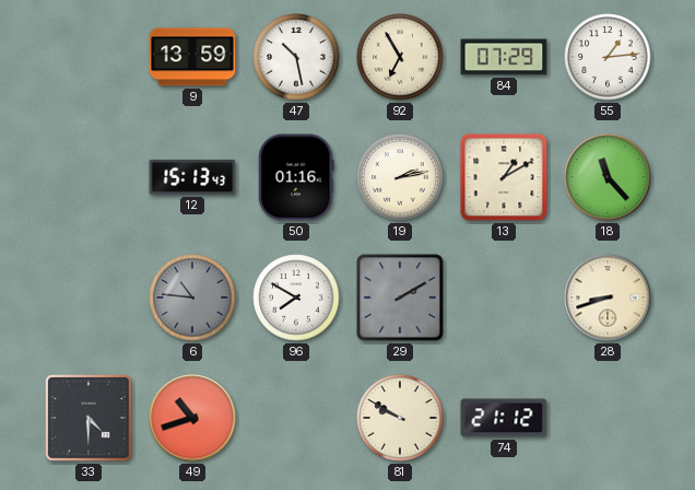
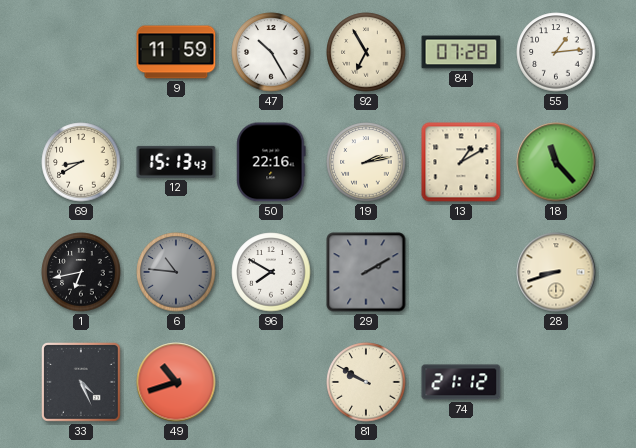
9: 13:59 -> 11:59 (176, 52)
47: 10:28 -> 10:25 (271, 52)
84: 07:29 -> 07:28 (461, 52)
69: none -> 8:40 (81, 162)
50: 01:16 -> 22:16 (271, 162)
1: none -> 6:43 (81, 272)
33: 4:30 -> 4:26 (82, 383)
